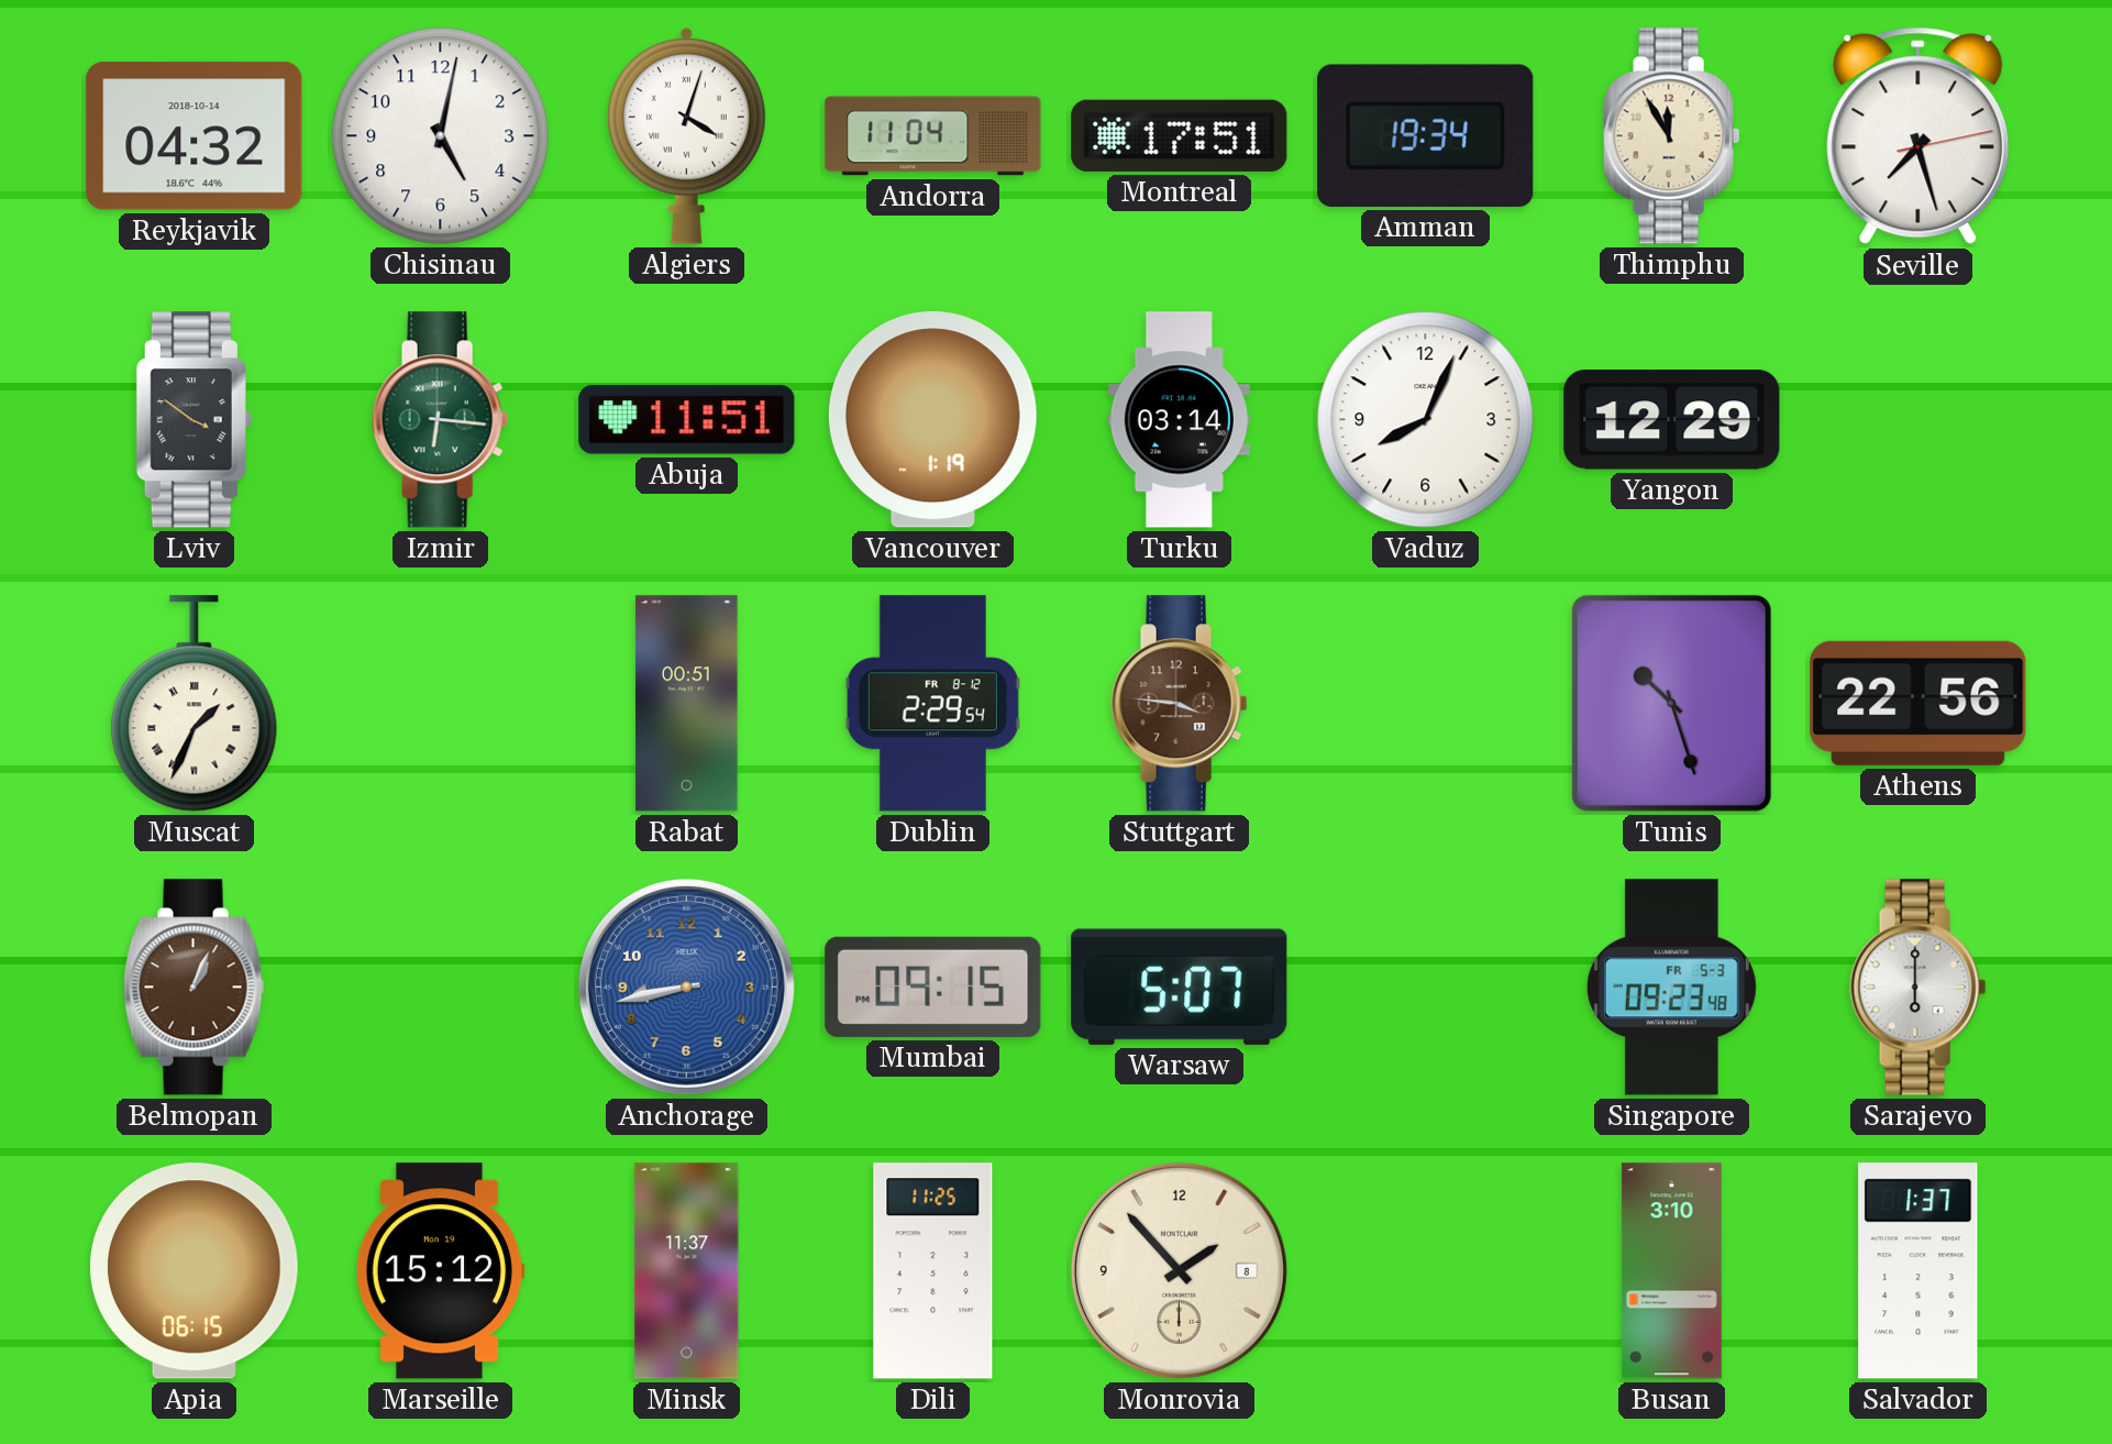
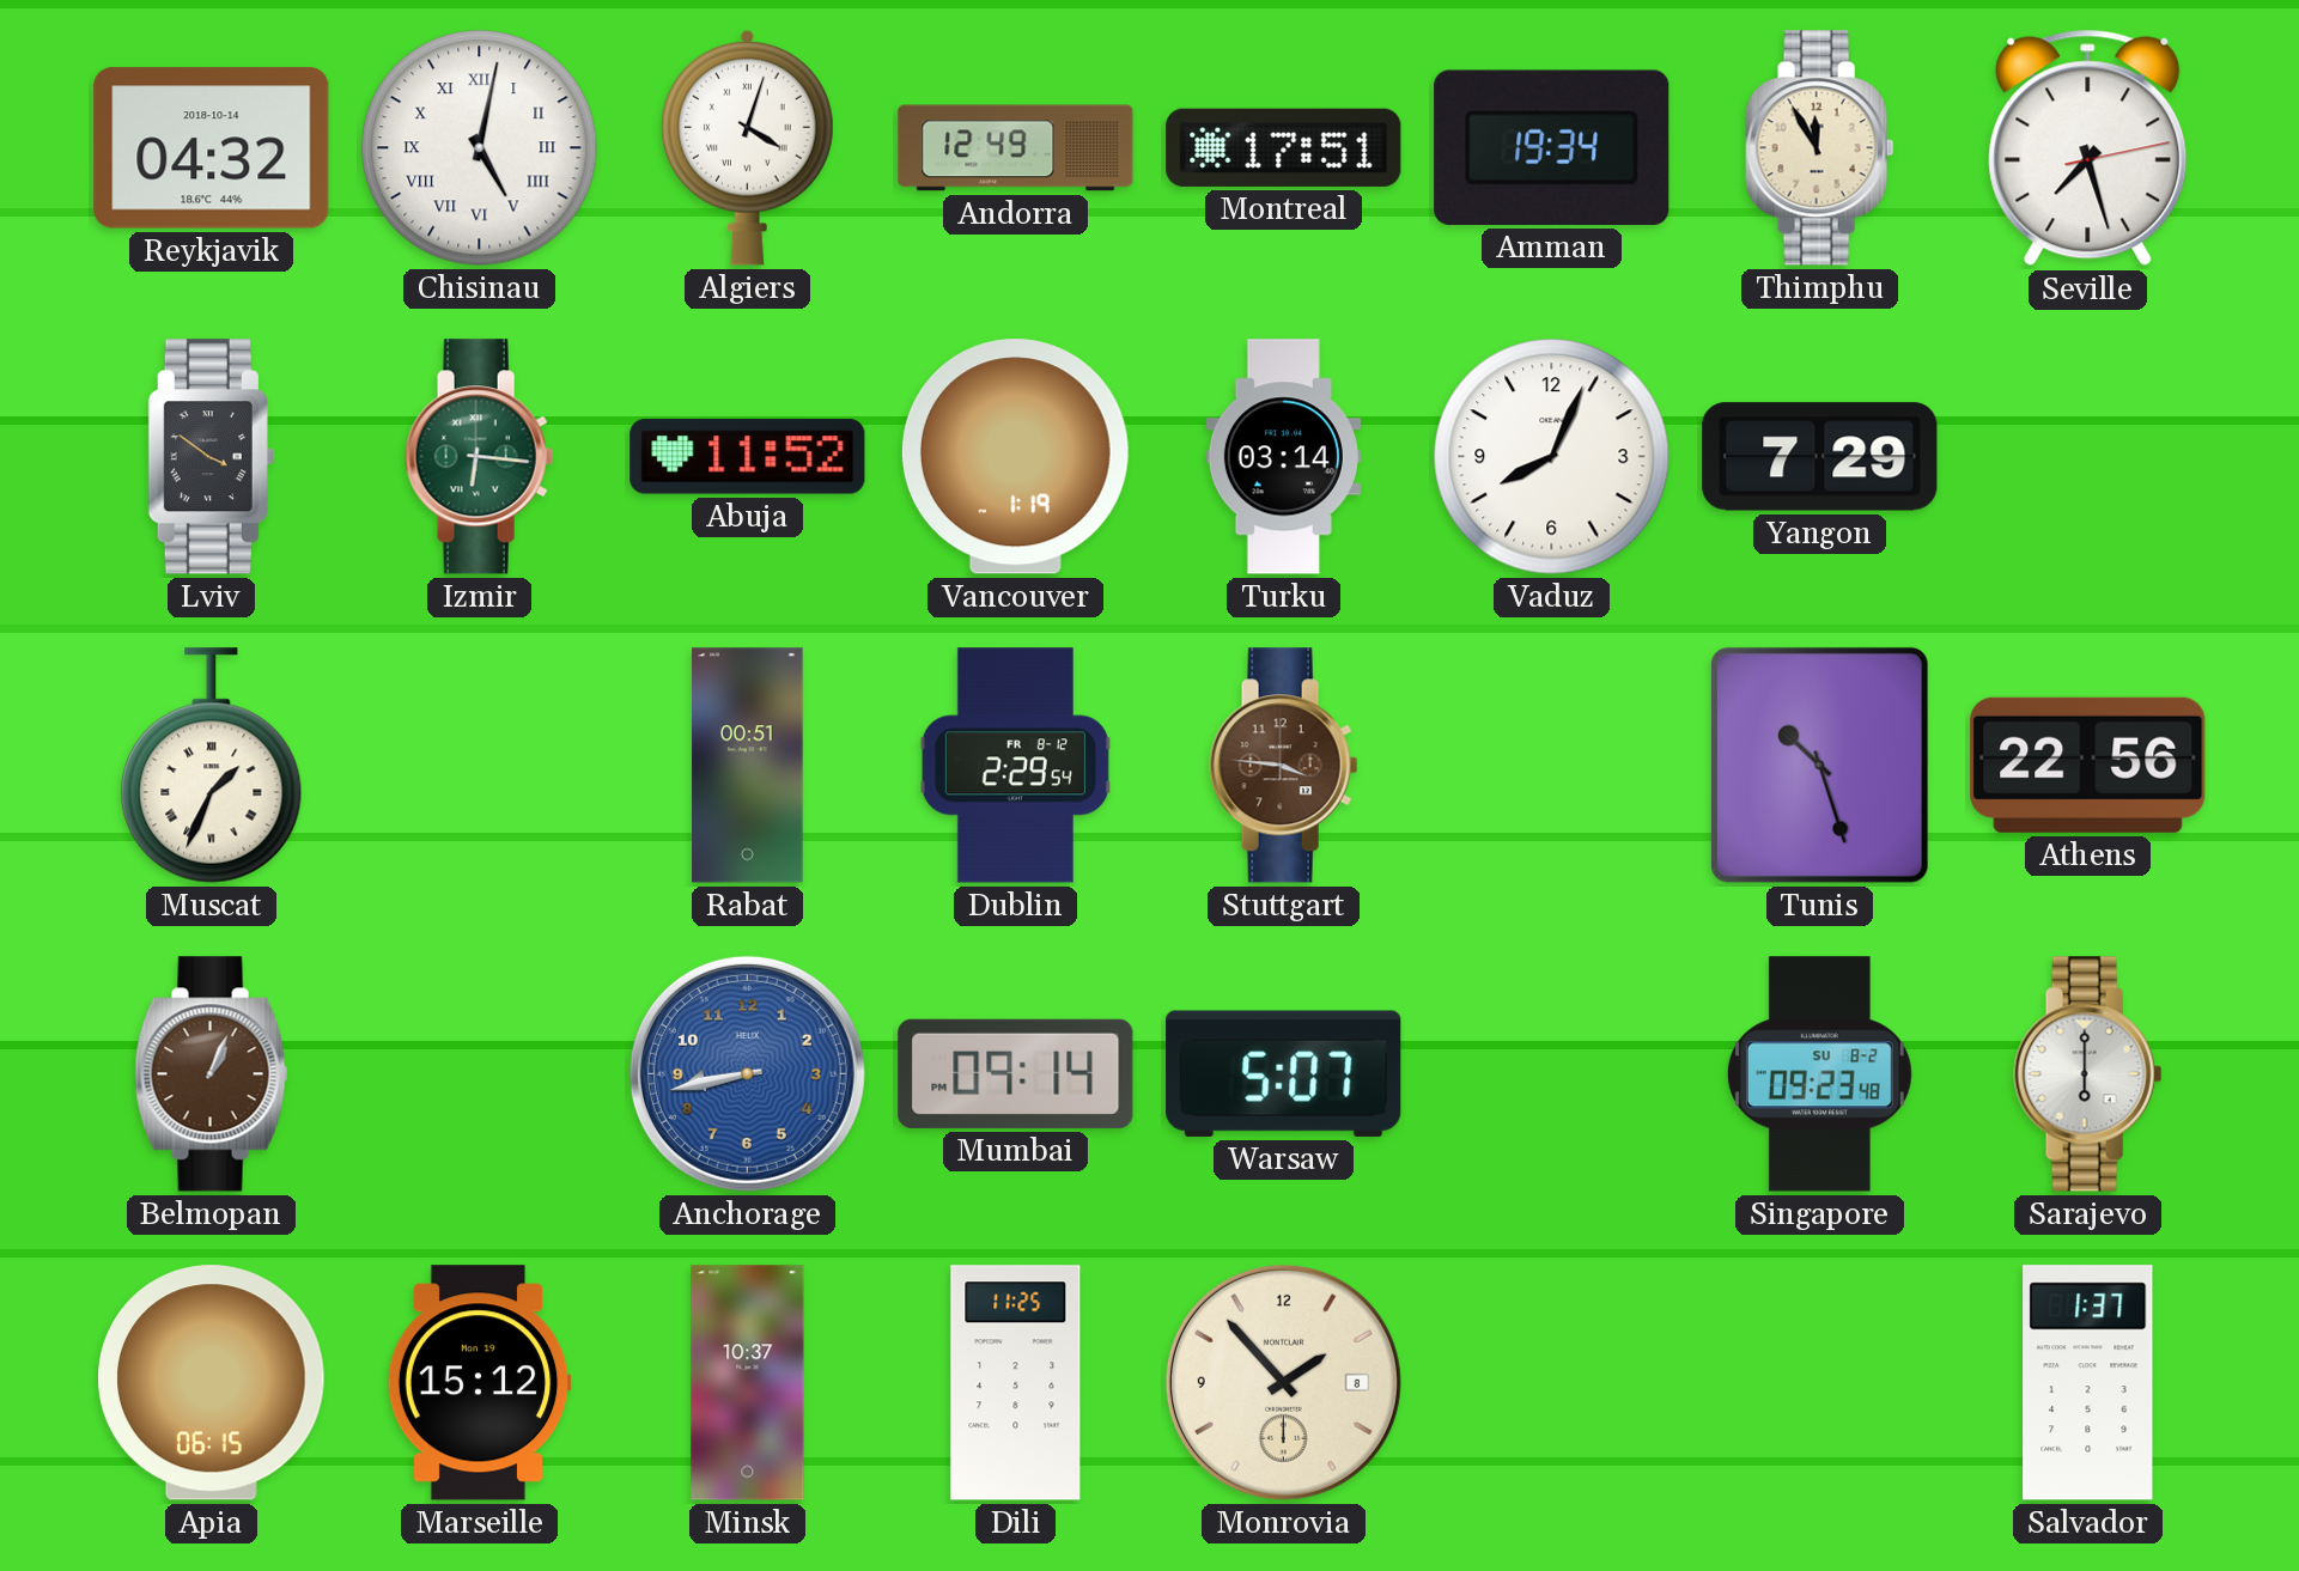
Chisinau numerals: Arabic -> Roman (480, 148)
Andorra: 11:04 -> 12:49 (1016, 148)
Abuja: 11:51 -> 11:52 (748, 457)
Yangon: 12:29 -> 7:29 (1820, 457)
Mumbai: 09:15 -> 09:14 (1016, 1073)
Singapore date: FR 5-3 -> SU 8-2 (1819, 1074)
Minsk: 11:37 -> 10:37 (748, 1383)
Busan: 3:10 -> none (1671, 1271)
